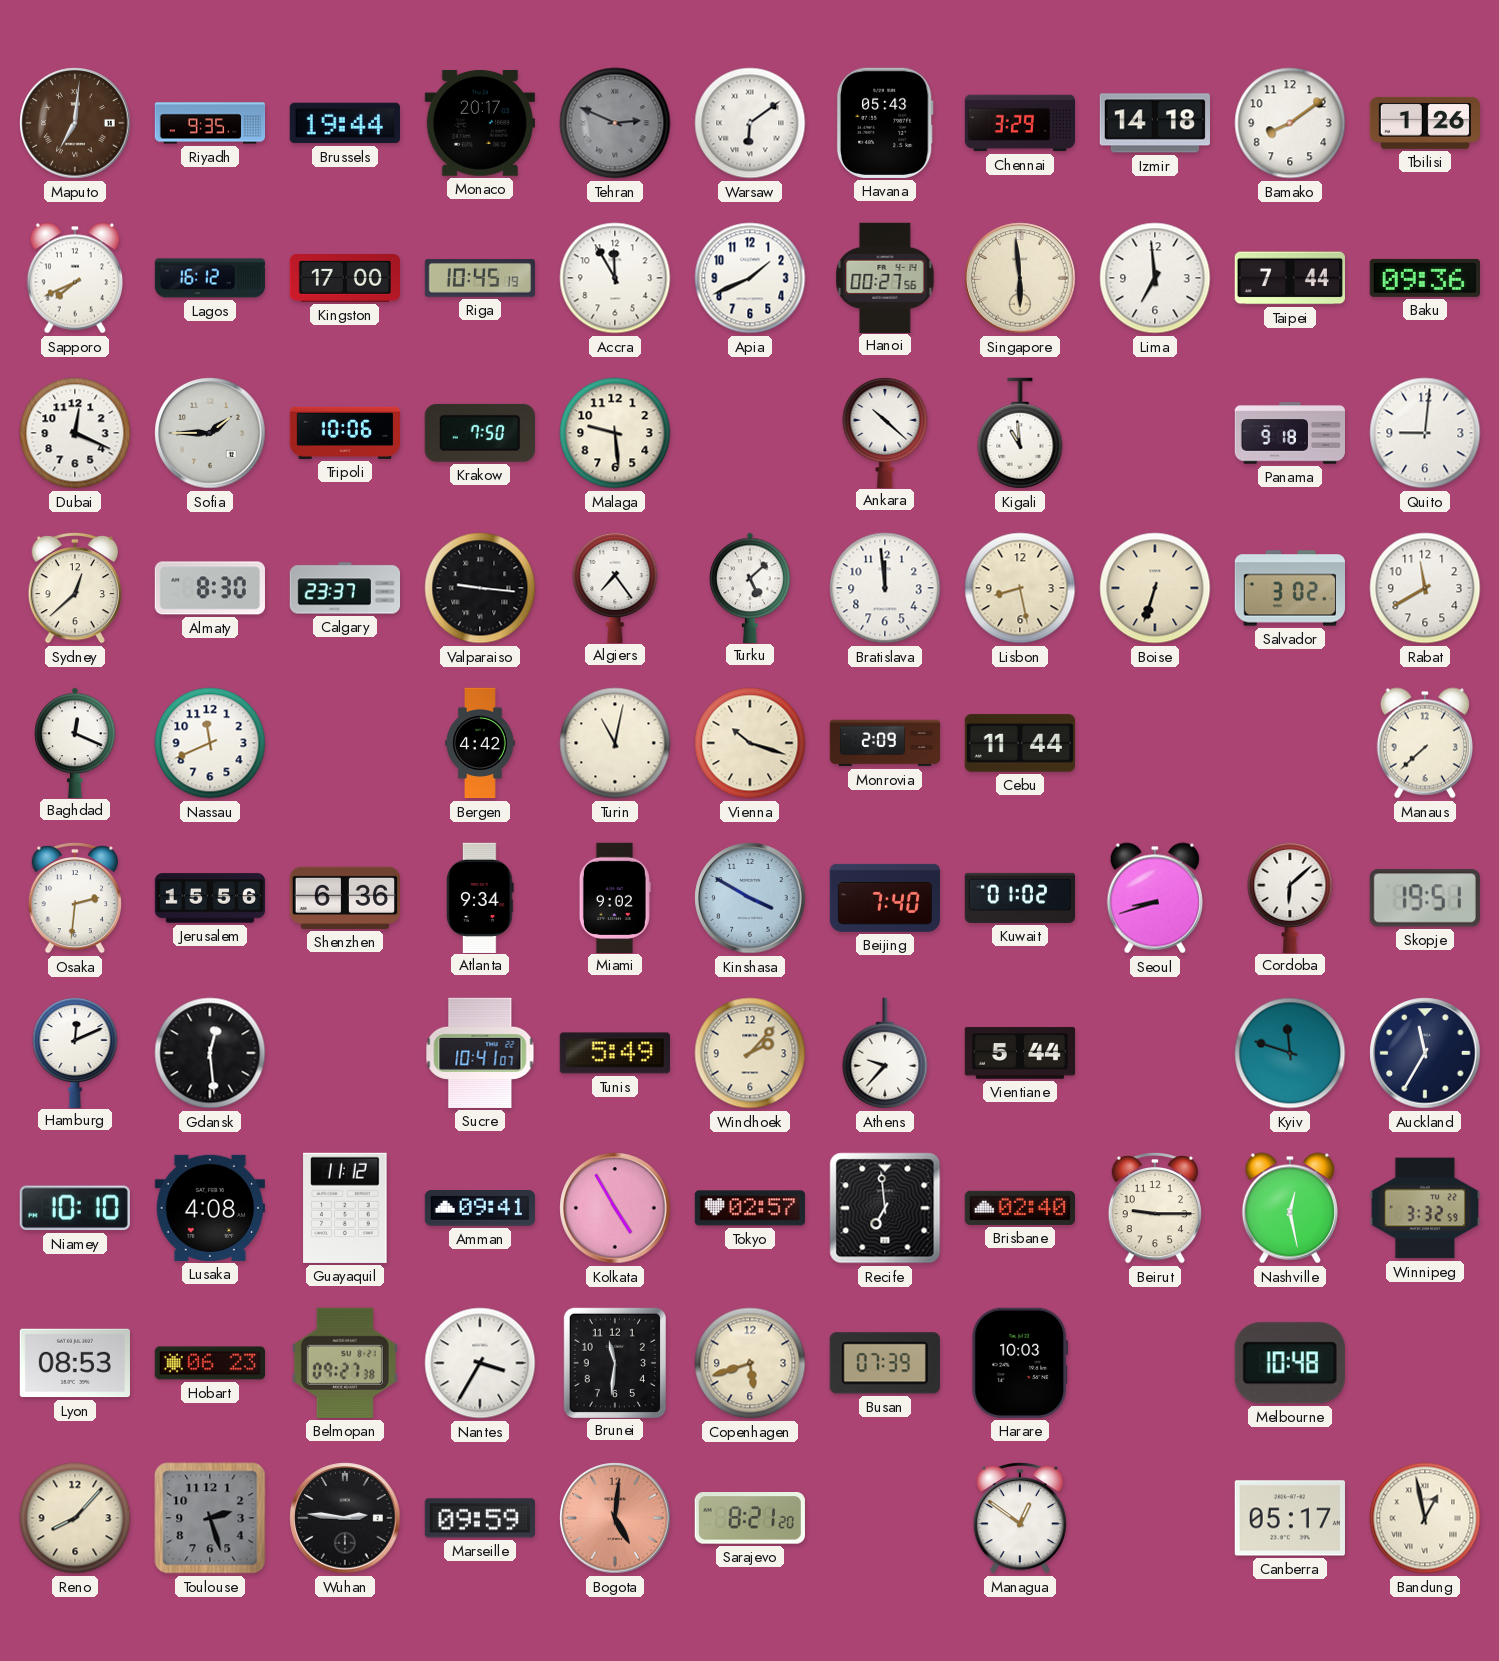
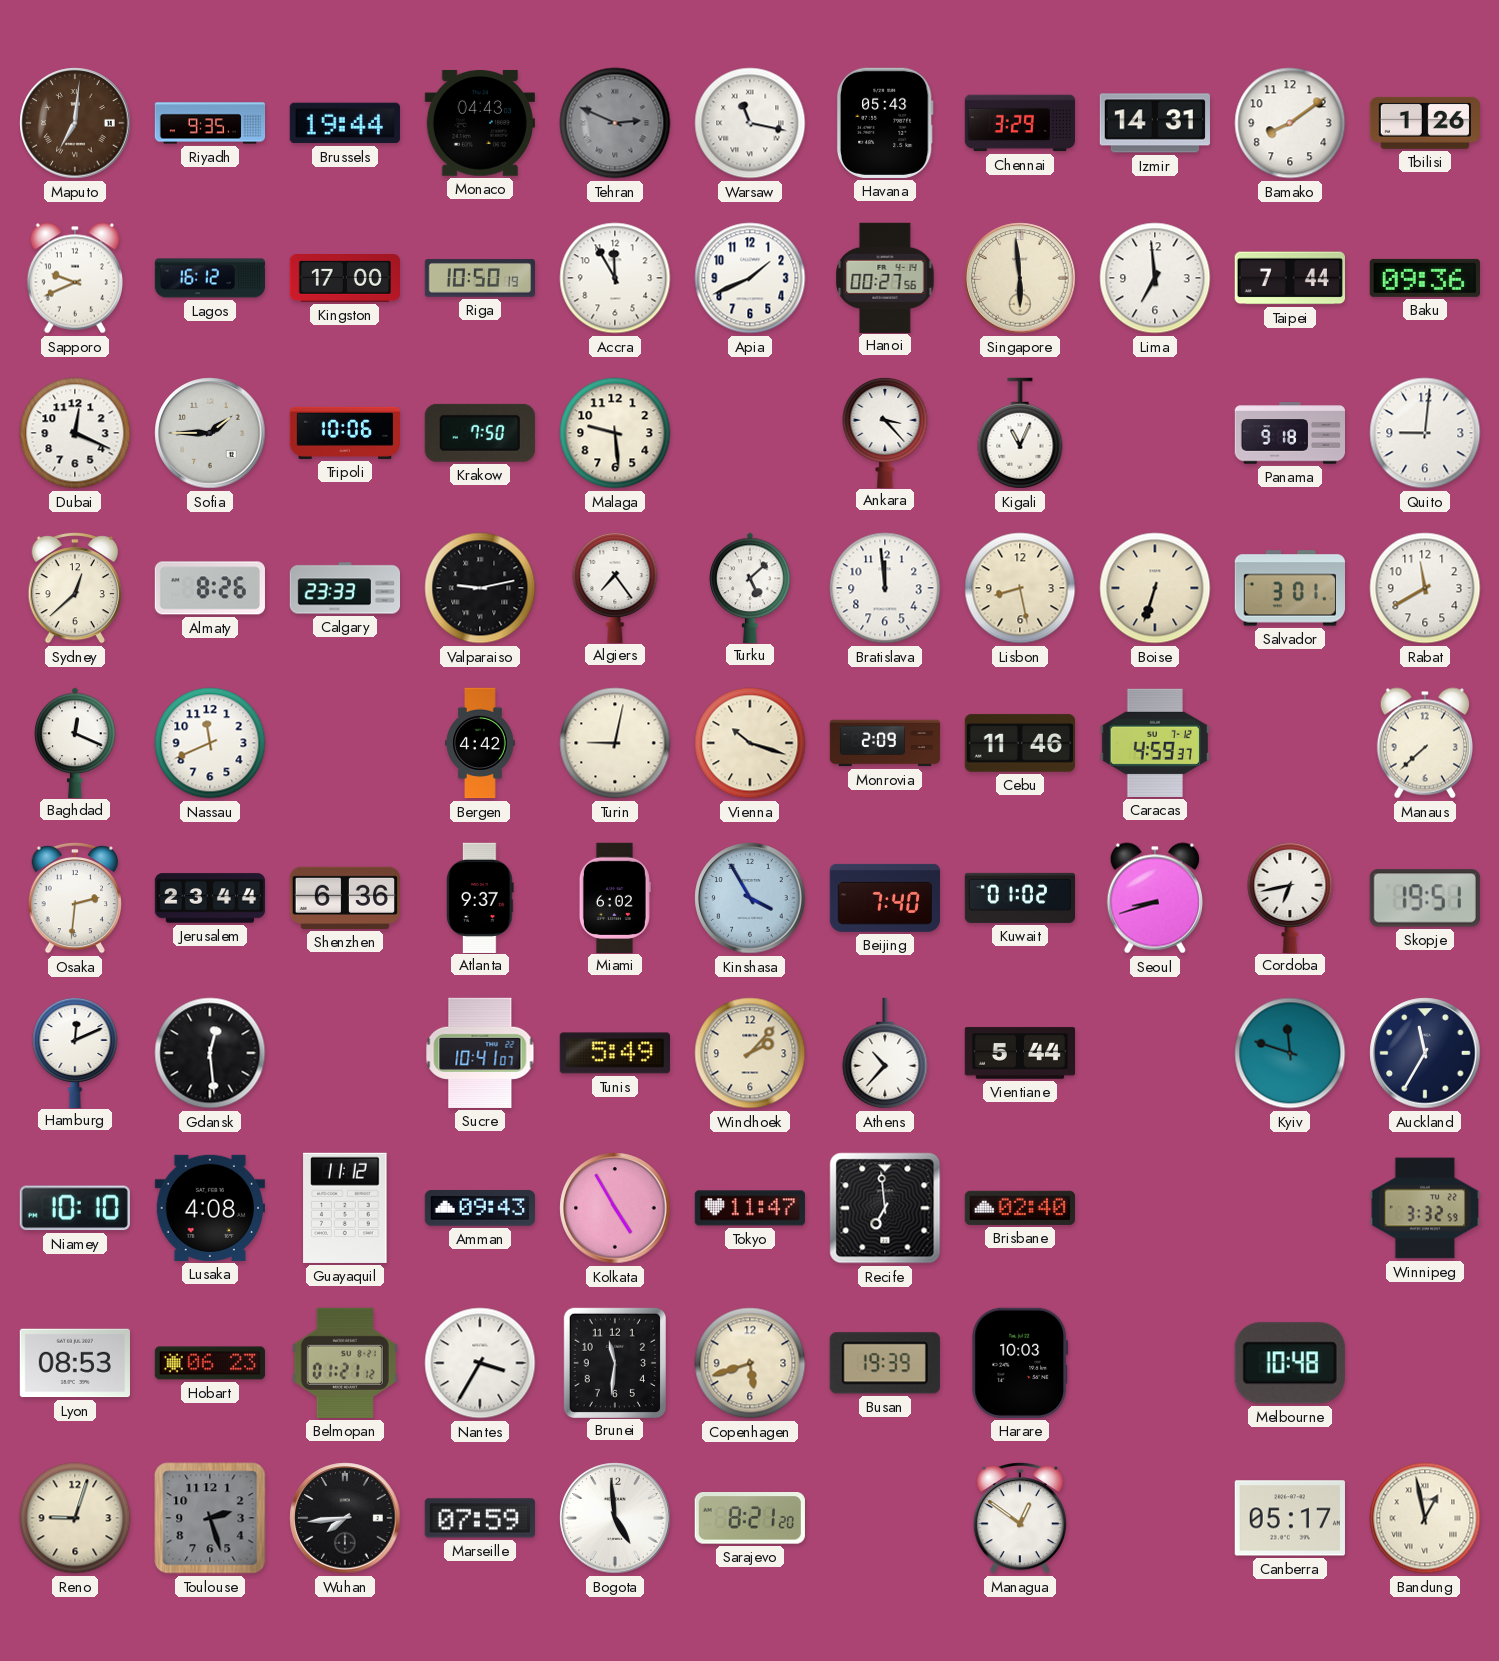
Monaco: 20:17 -> 04:43 (480, 124)
Warsaw: 6:09 -> 11:17 (750, 123)
Izmir: 14:18 -> 14:31 (1154, 123)
Sapporo: 7:41 -> 9:41 (75, 278)
Riga: 10:45 -> 10:50 (479, 278)
Ankara: 10:22 -> 3:23 (885, 432)
Kigali: 10:59 -> 11:04 (1020, 433)
Almaty: 8:30 -> 8:26 (210, 588)
Calgary: 23:37 -> 23:33 (344, 588)
Valparaiso: 9:16 -> 9:13 (480, 588)
Salvador: 3:02 -> 3:01 (1289, 588)
Turin: 11:02 -> 9:02 (615, 743)
Cebu: 11:44 -> 11:46 (1019, 743)
Caracas: none -> 4:59 (1155, 743)
Jerusalem: 15:56 -> 23:44 (210, 898)
Atlanta: 9:34 -> 9:37 (480, 897)
Miami: 9:02 -> 6:02 (615, 897)
Kinshasa: 3:50 -> 3:55 (750, 898)
Cordoba: 6:08 -> 6:43 (1290, 897)
Athens: 9:37 -> 10:37 (885, 1053)
Amman: 09:41 -> 09:43 (480, 1208)
Tokyo: 02:57 -> 11:47 (750, 1208)
Beirut: 9:15 -> none (1154, 1208)
Nashville: 12:28 -> none (1290, 1208)
Belmopan: 09:27 -> 01:21 (345, 1363)
Busan: 07:39 -> 19:39 (885, 1363)
Reno: 8:07 -> 9:03 (75, 1518)
Wuhan: 2:46 -> 7:44 (345, 1518)
Marseille: 09:59 -> 07:59 (480, 1518)
Bogota: 5:01 -> 4:59 (615, 1518)
Bogota dial: salmon -> white (615, 1518)
